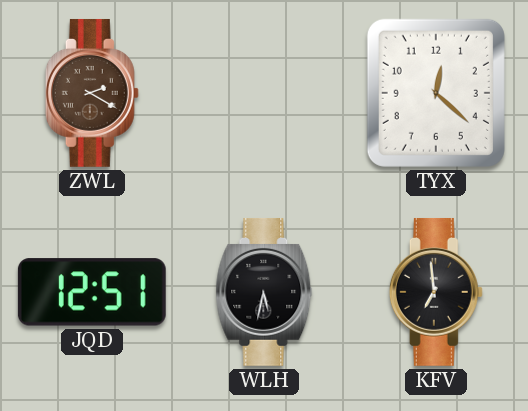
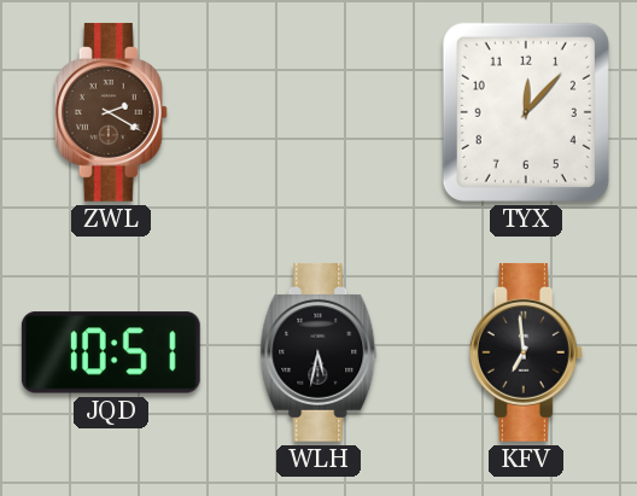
TYX: 12:22 -> 12:07 (526, 112)
JQD: 12:51 -> 10:51 (111, 352)
